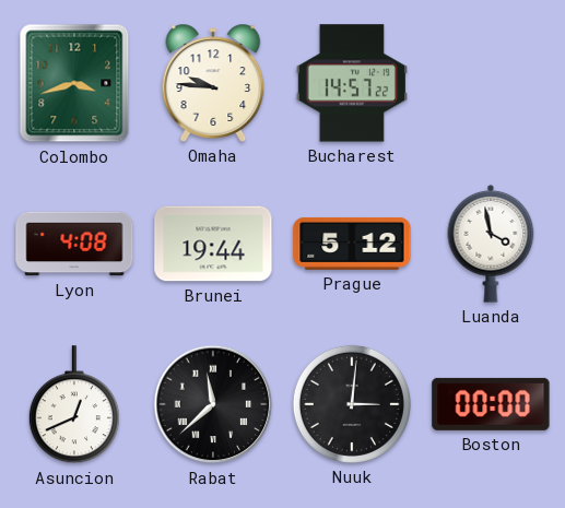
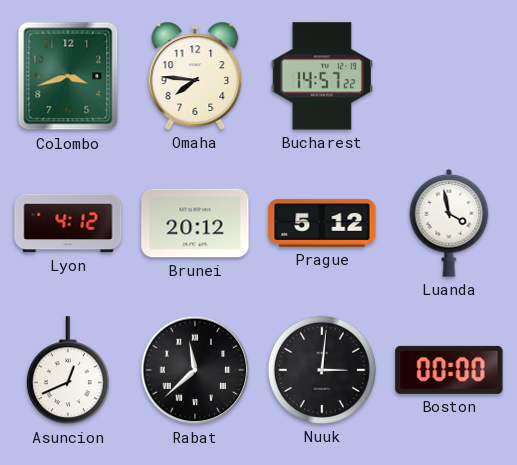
Omaha: 9:46 -> 7:46 (195, 76)
Lyon: 4:08 -> 4:12 (68, 223)
Brunei: 19:44 -> 20:12 (195, 223)
